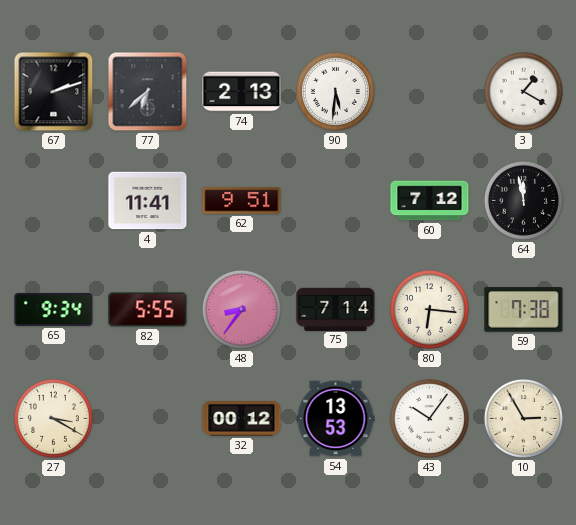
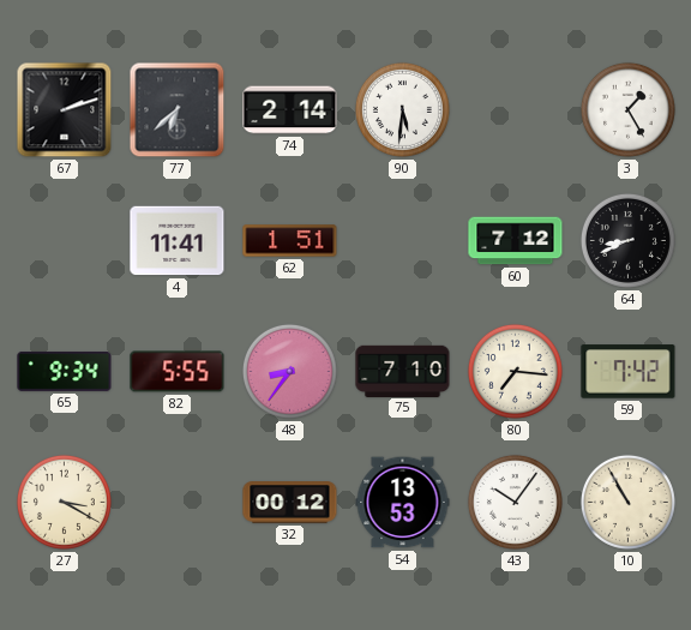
74: 2:13 -> 2:14 (290, 110)
3: 1:20 -> 1:25 (627, 109)
62: 9:51 -> 1:51 (290, 241)
64: 11:58 -> 8:41 (627, 240)
75: 7:14 -> 7:10 (403, 371)
80: 6:16 -> 7:16 (515, 371)
59: 7:38 -> 7:42 (629, 372)
10: 2:55 -> 10:55 (627, 502)
